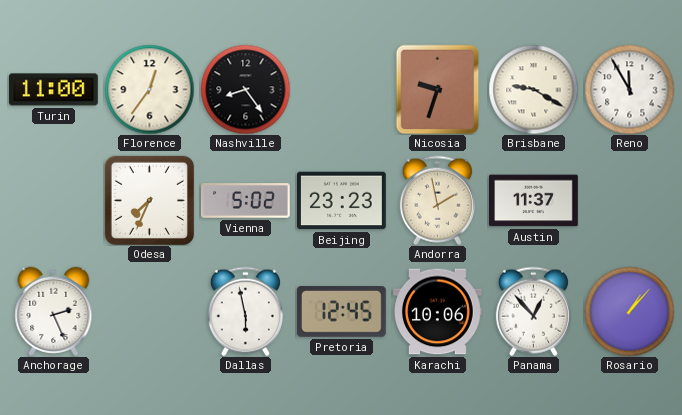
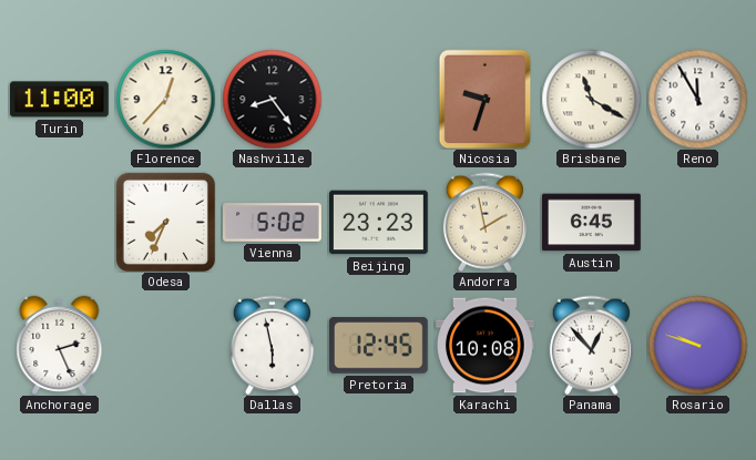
Florence: 12:36 -> 12:37 (165, 99)
Brisbane: 9:20 -> 11:20 (591, 99)
Austin: 11:37 -> 6:45 (592, 223)
Karachi: 10:06 -> 10:08 (486, 346)
Rosario: 1:07 -> 9:48 (697, 345)
